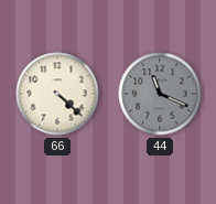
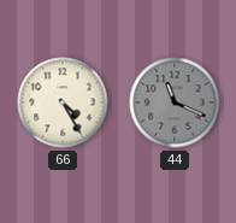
66: 4:22 -> 4:25 (63, 102)
